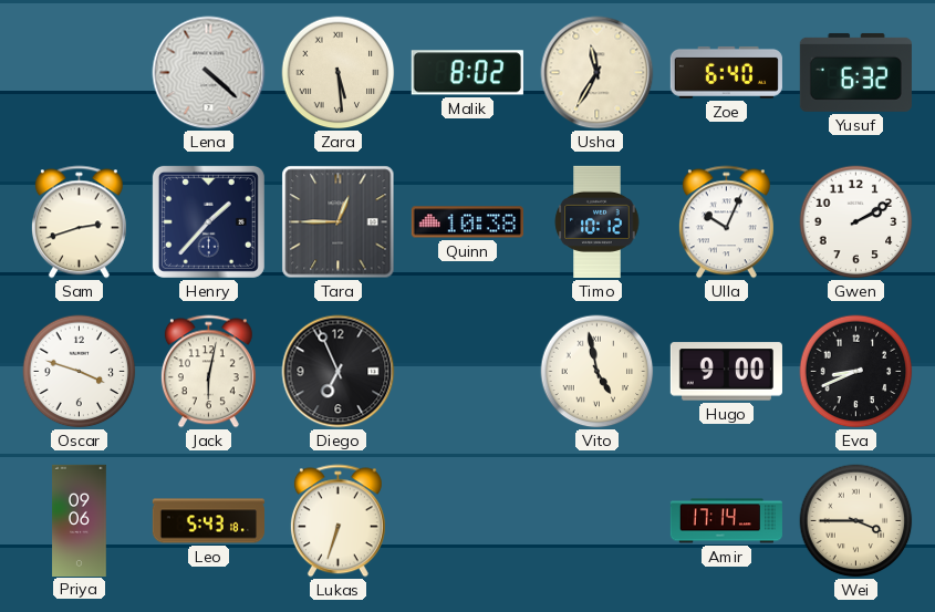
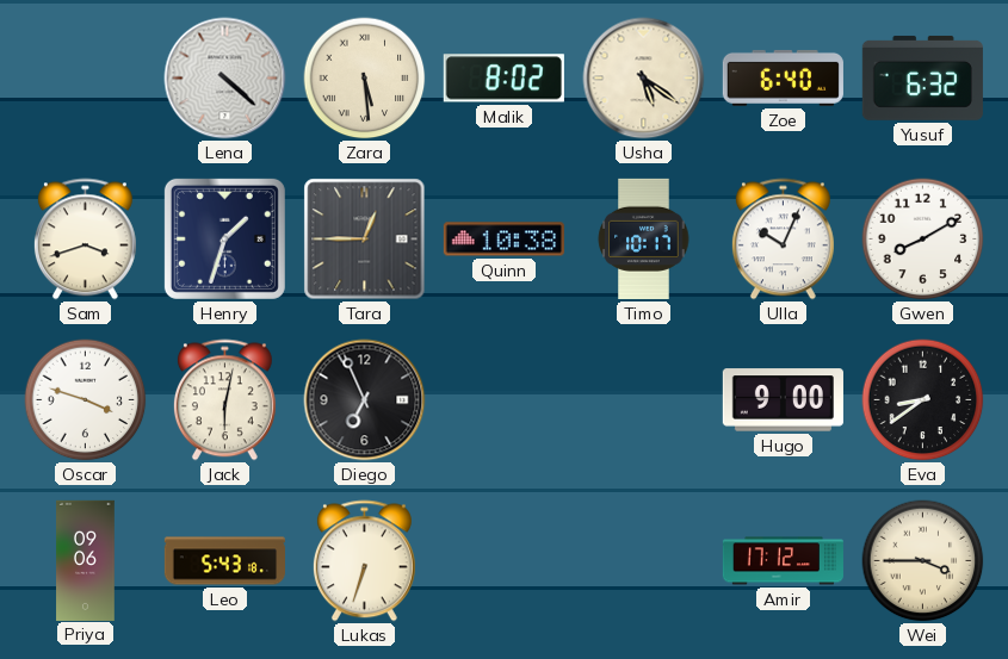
Usha: 11:35 -> 5:21 (644, 79)
Sam: 2:42 -> 3:42 (85, 240)
Henry: 1:37 -> 1:33 (224, 238)
Timo: 10:12 -> 10:17 (644, 238)
Gwen: 2:10 -> 8:10 (923, 240)
Vito: 4:58 -> none (598, 372)
Eva: 8:41 -> 8:39 (923, 400)
Amir: 17:14 -> 17:12 (783, 561)
